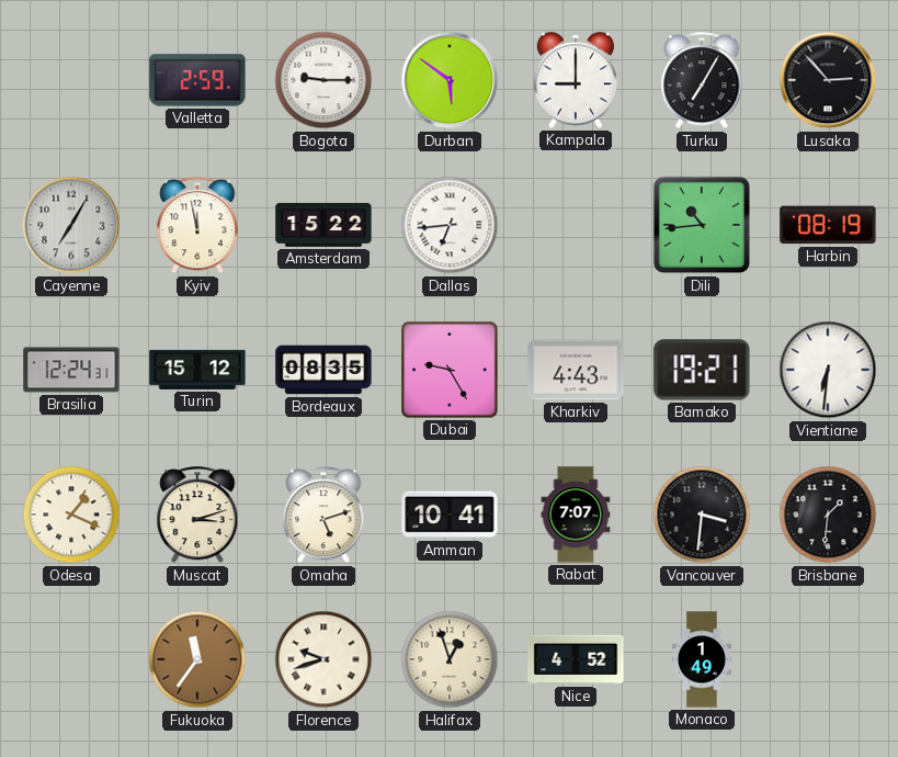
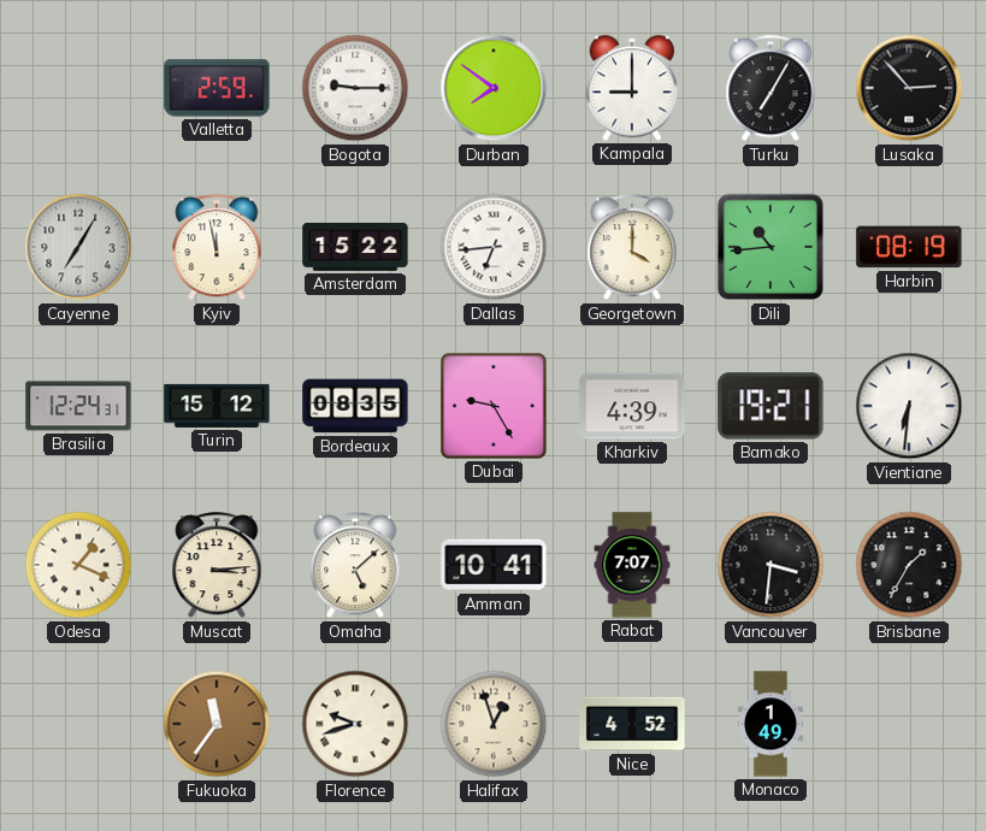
Durban: 5:51 -> 7:51 (494, 88)
Georgetown: none -> 4:00 (632, 248)
Kharkiv: 4:43 -> 4:39 (632, 406)
Muscat: 3:12 -> 3:14 (217, 566)
Omaha: 5:12 -> 5:08 (355, 566)
Brisbane: 1:31 -> 1:35 (909, 565)
